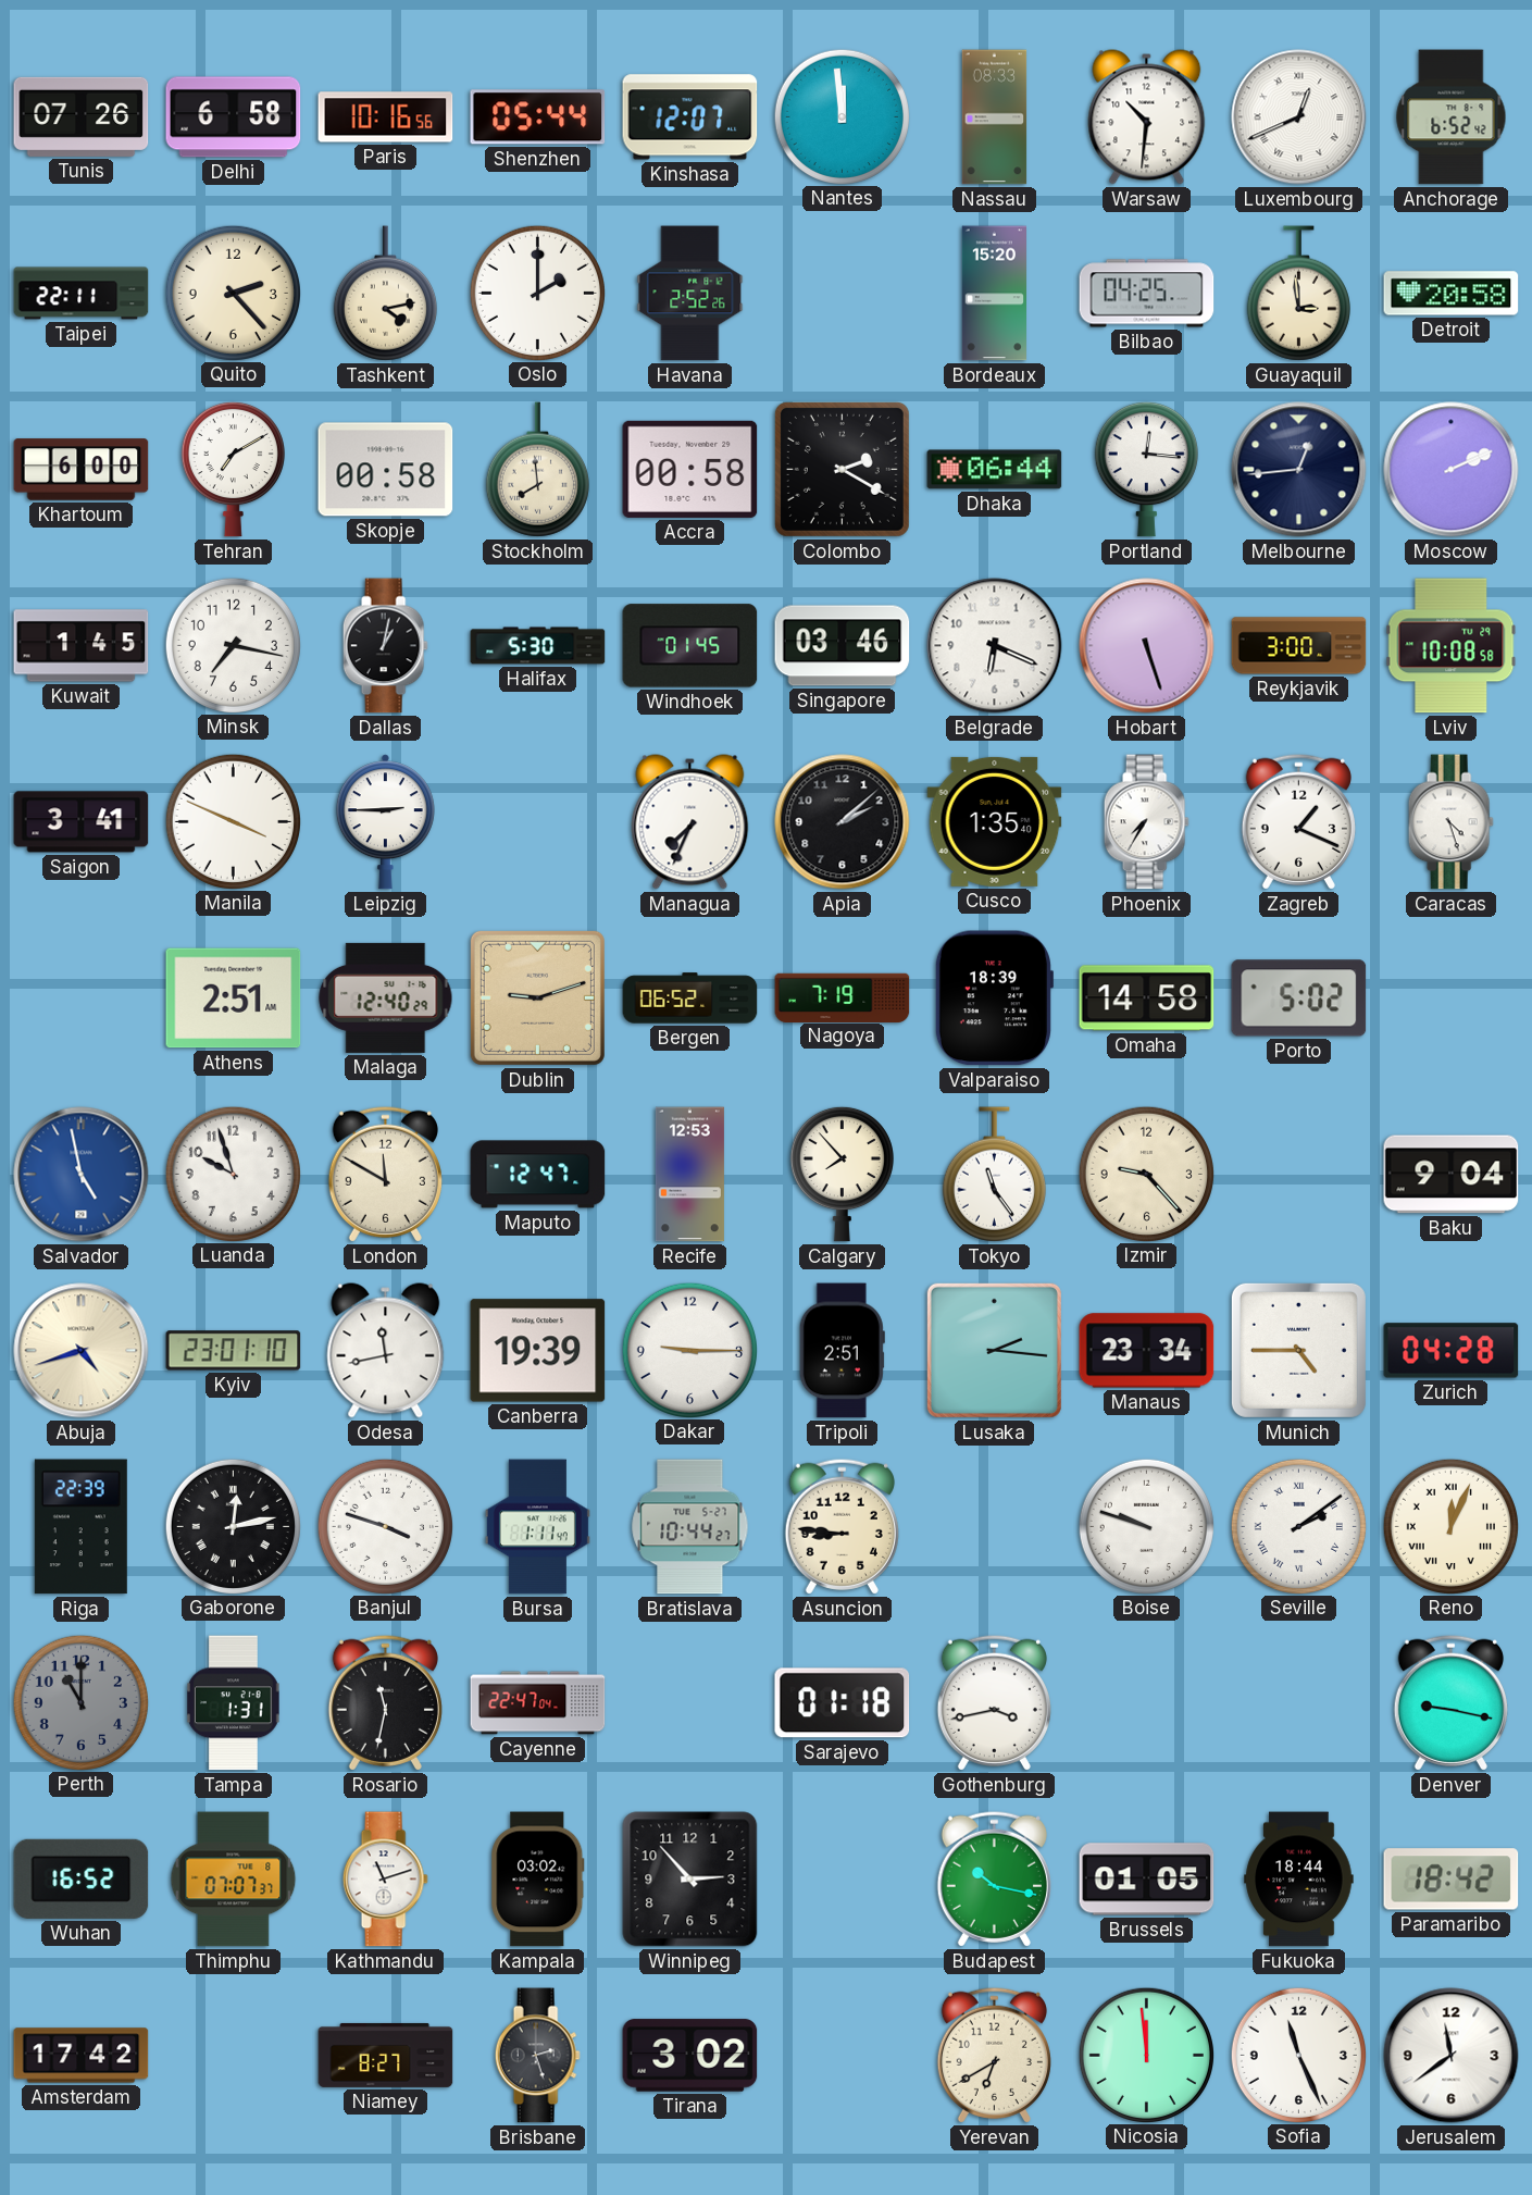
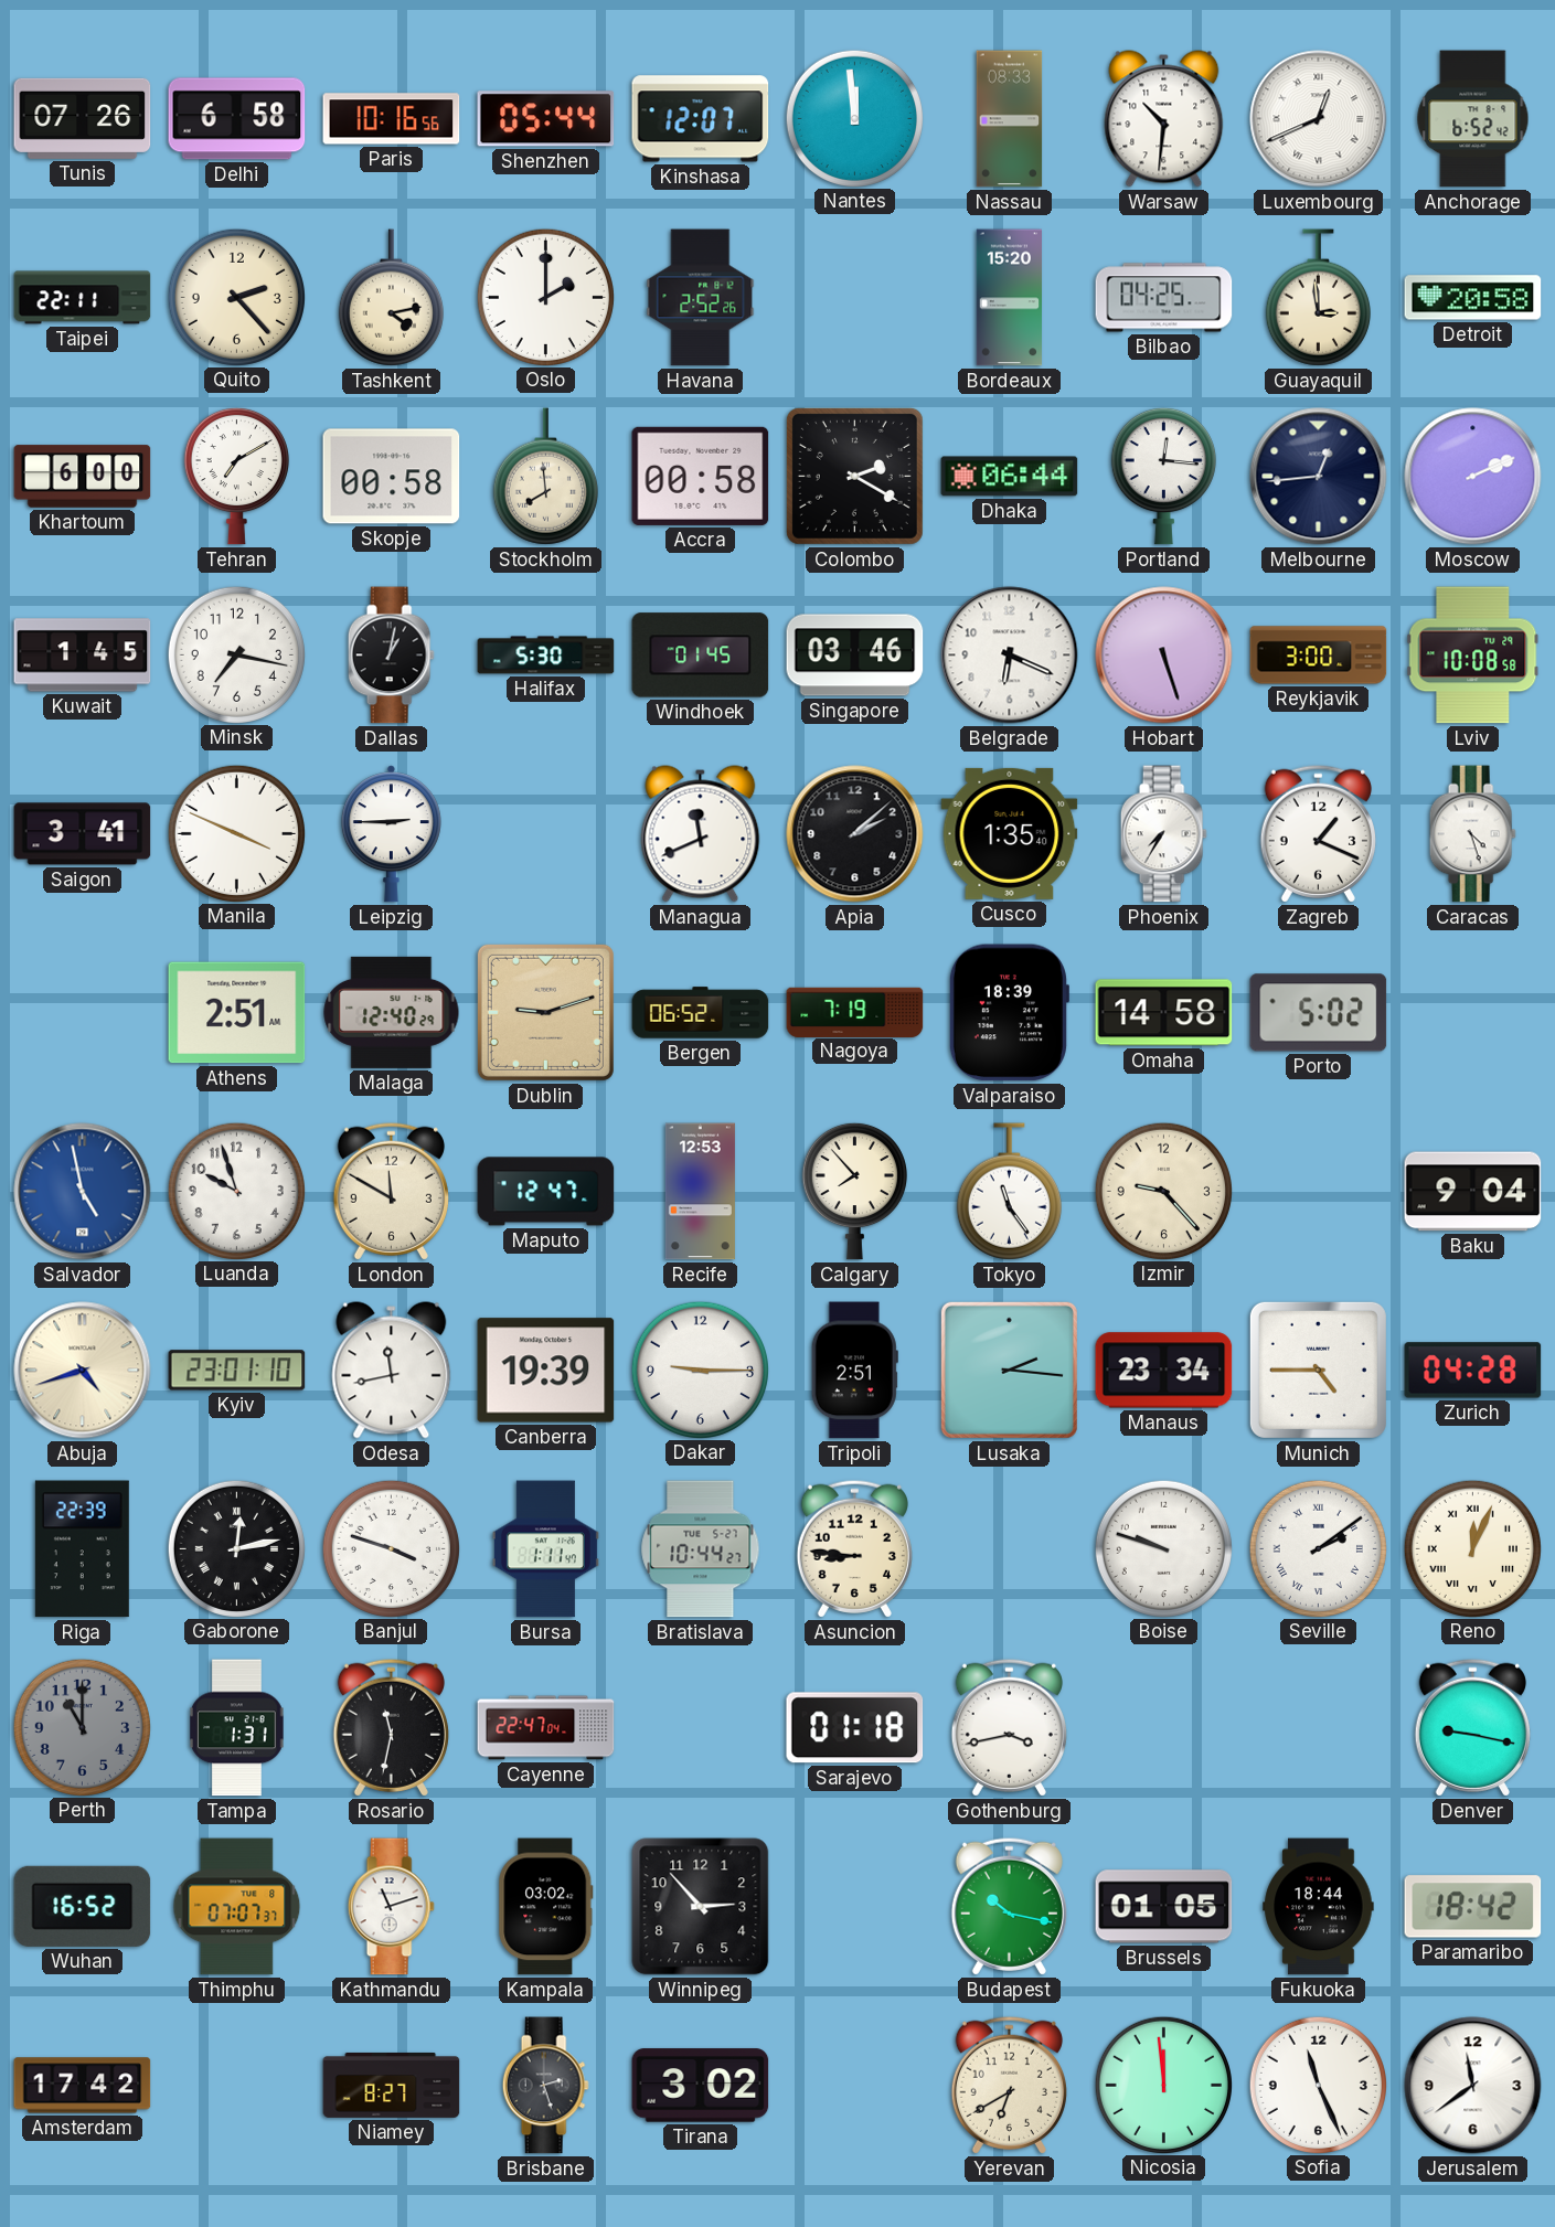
Managua: 7:34 -> 11:41 (701, 834)
